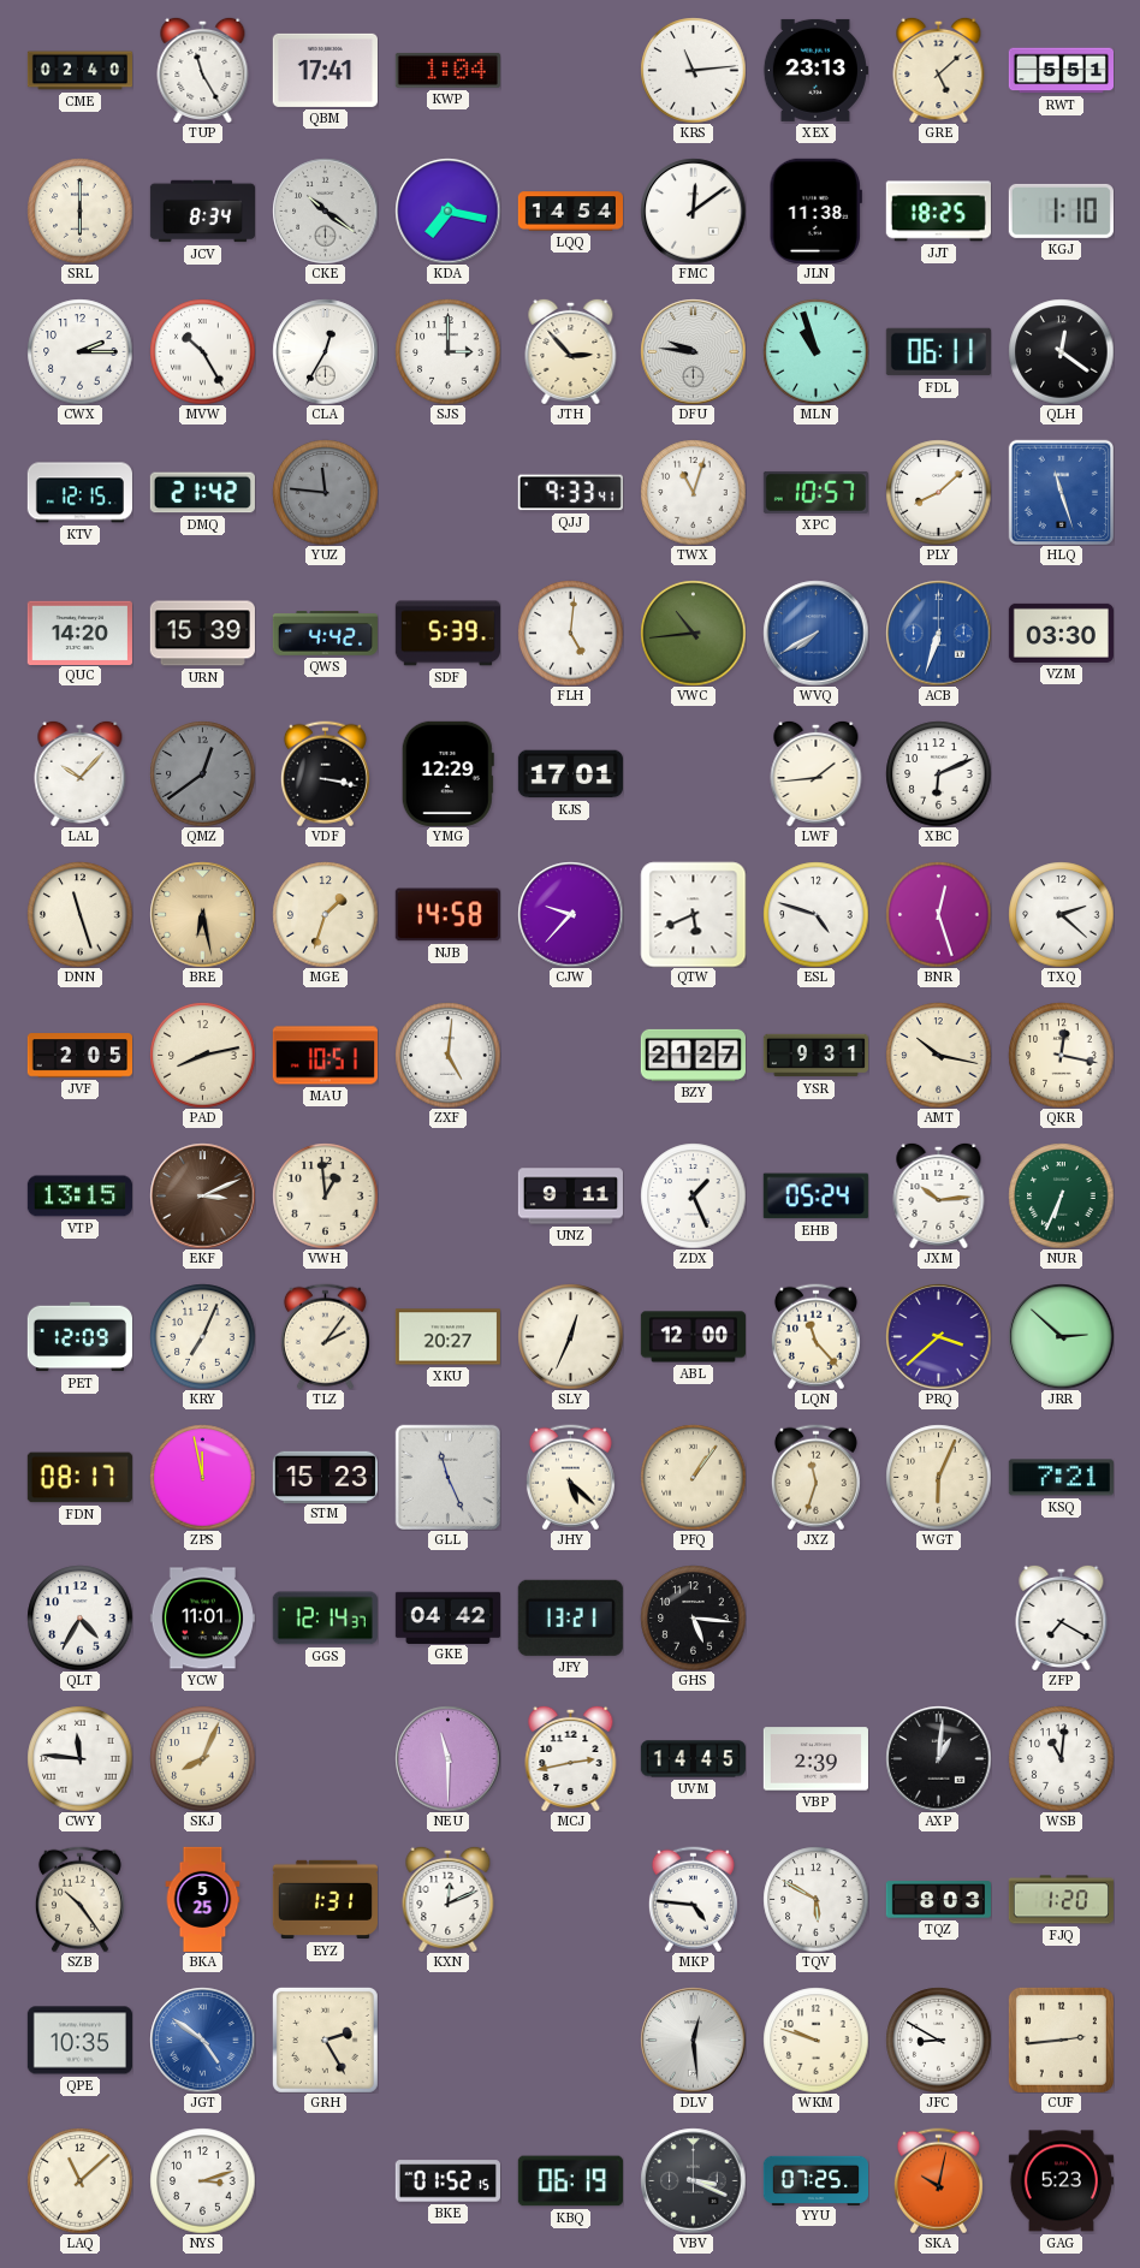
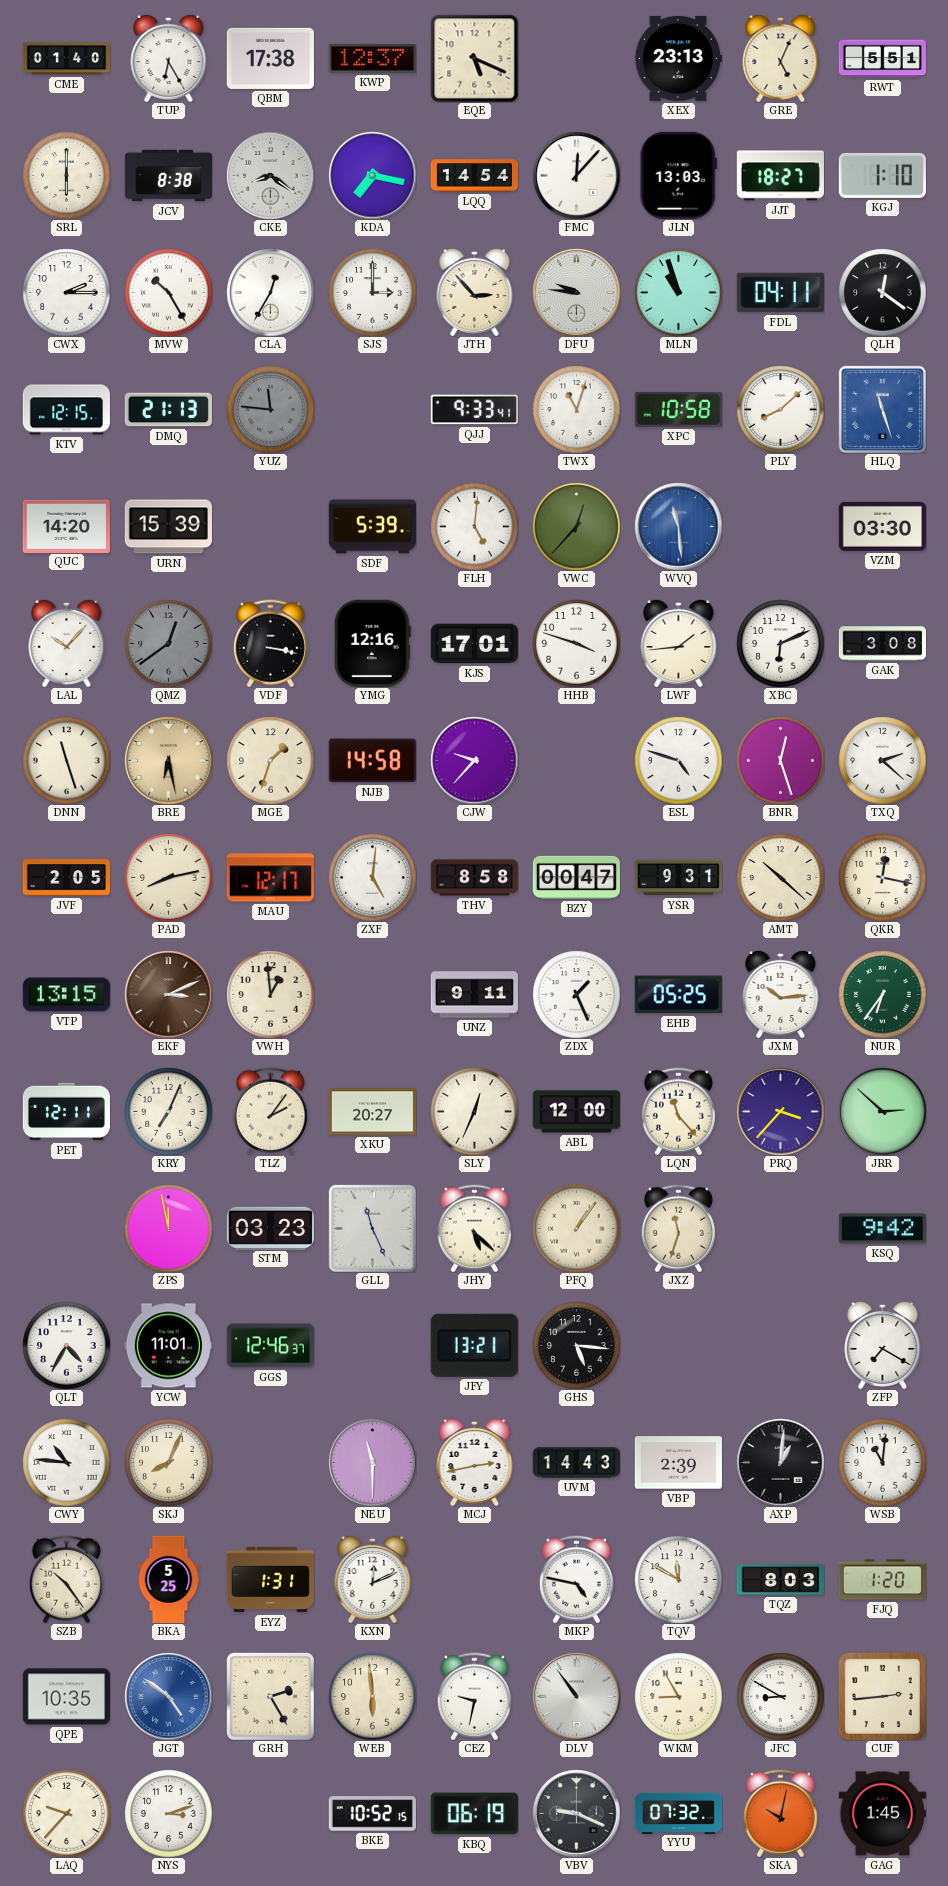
CME: 02:40 -> 01:40 (66, 59)
TUP: 11:25 -> 6:25 (169, 58)
QBM: 17:41 -> 17:38 (270, 58)
KWP: 1:04 -> 12:37 (372, 59)
EQE: none -> 5:19 (474, 58)
KRS: 11:14 -> none (693, 70)
GRE: 5:08 -> 5:04 (781, 58)
JCV: 8:34 -> 8:38 (168, 176)
CKE: 10:21 -> 8:21 (270, 175)
FMC: 12:09 -> 12:07 (576, 175)
JLN: 11:38 -> 13:03 (678, 175)
JJT: 18:25 -> 18:27 (780, 176)
FDL: 06:11 -> 04:11 (780, 293)
DMQ: 21:42 -> 21:13 (168, 410)
XPC: 10:57 -> 10:58 (678, 409)
QWS: 4:42 -> none (325, 634)
VWC: 10:44 -> 12:37 (576, 526)
WVQ: 7:40 -> 11:29 (678, 526)
ACB: 6:33 -> none (938, 633)
YMG: 12:29 -> 12:16 (372, 643)
HHB: none -> 3:48 (576, 643)
GAK: none -> 3:08 (882, 644)
QTW: 5:41 -> none (693, 914)
MAU: 10:51 -> 12:17 (270, 878)
THV: none -> 8:58 (474, 878)
BZY: 21:27 -> 00:47 (576, 877)
AMT: 10:17 -> 10:22 (780, 877)
EHB: 05:24 -> 05:25 (678, 995)
NUR: 6:34 -> 6:36 (882, 994)
PET: 12:09 -> 12:11 (66, 1112)
PRQ: 3:38 -> 3:37 (780, 1111)
FDN: 08:17 -> none (79, 1478)
STM: 15:23 -> 03:23 (270, 1228)
WGT: 6:04 -> none (938, 1477)
KSQ: 7:21 -> 9:42 (882, 1229)
GGS: 12:14 -> 12:46 (270, 1346)
GKE: 04:42 -> none (447, 1617)
CWY: 11:46 -> 10:46 (66, 1462)
UVM: 14:45 -> 14:43 (576, 1463)
MKP: 4:46 -> 4:47 (576, 1579)
TQV: 5:50 -> 11:50 (678, 1579)
WEB: none -> 5:59 (372, 1696)
CEZ: none -> 9:32 (474, 1696)
DLV: 12:29 -> 10:54 (576, 1696)
WKM: 9:48 -> 8:55 (678, 1696)
LAQ: 11:08 -> 9:37 (66, 1813)
BKE: 01:52 -> 10:52 (372, 1814)
VBV: 3:19 -> 9:19 (576, 1813)
YYU: 07:25 -> 07:32 (678, 1813)
GAG: 5:23 -> 1:45 (882, 1814)
